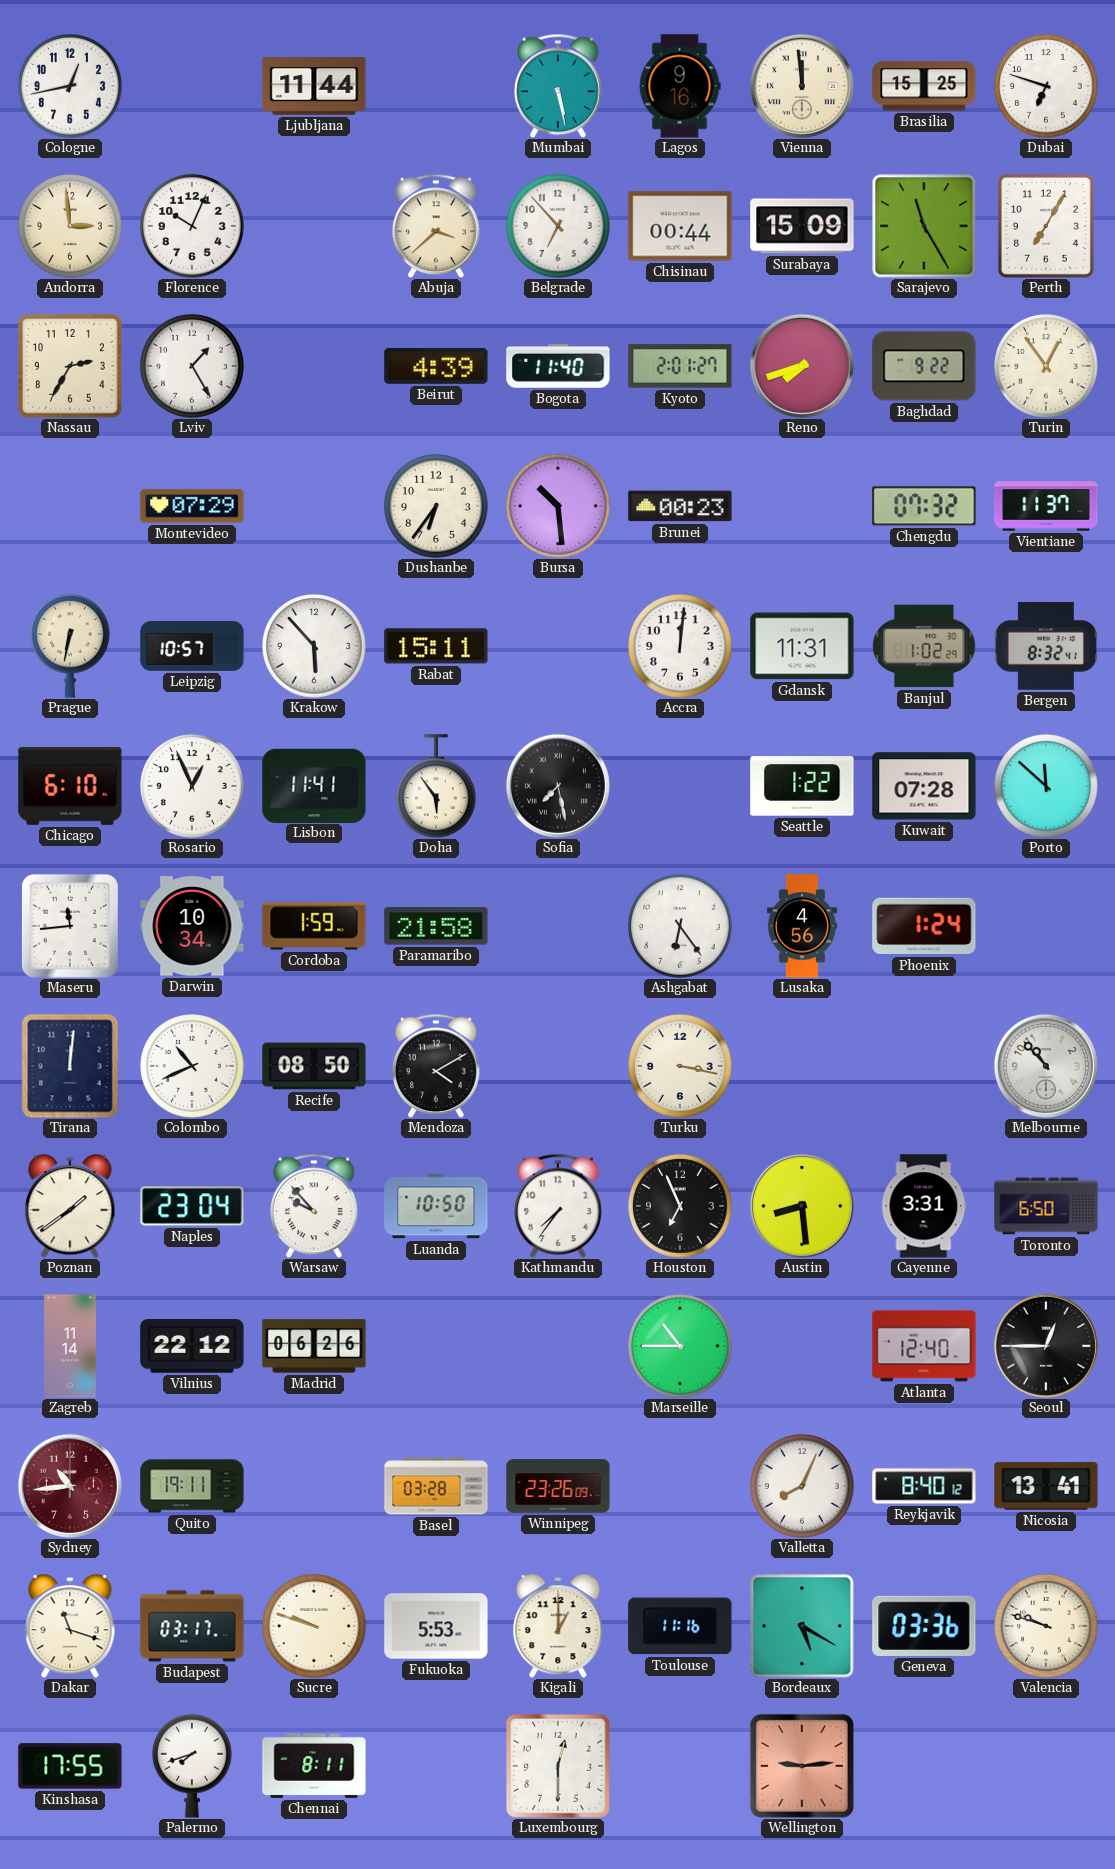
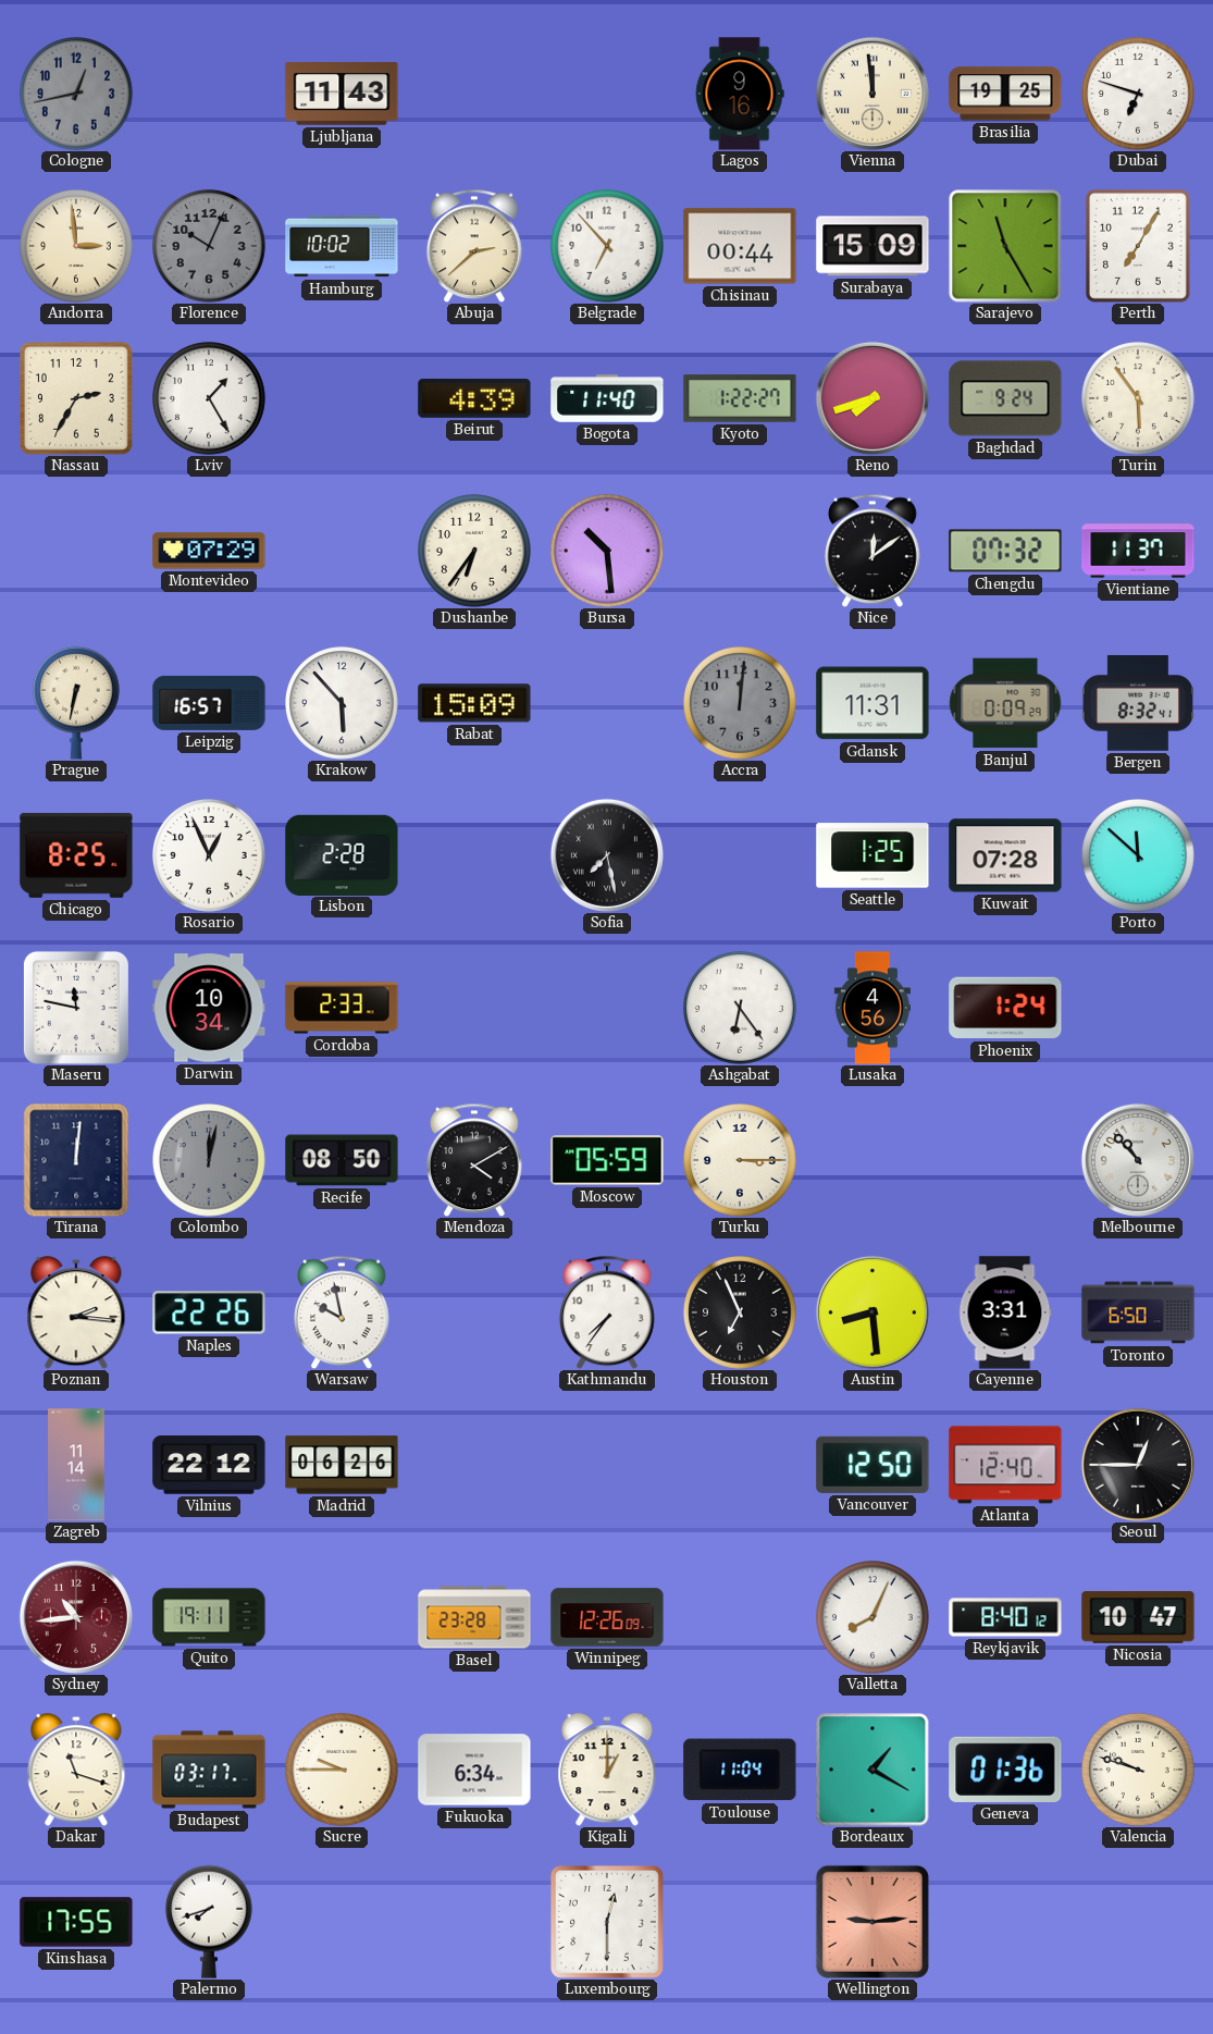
Cologne dial: white -> grey (76, 94)
Ljubljana: 11:44 -> 11:43 (342, 94)
Mumbai: 5:28 -> none (559, 86)
Brasilia: 15:25 -> 19:25 (1005, 94)
Florence dial: white -> grey (209, 246)
Hamburg: none -> 10:02 (342, 246)
Abuja: 3:38 -> 2:38 (475, 246)
Kyoto: 2:01 -> 1:22 (740, 398)
Baghdad: 9:22 -> 9:24 (1005, 398)
Turin: 12:54 -> 5:54 (1138, 398)
Brunei: 00:23 -> none (680, 506)
Nice: none -> 12:09 (874, 551)
Leipzig: 10:57 -> 16:57 (209, 703)
Rabat: 15:11 -> 15:09 (474, 703)
Accra dial: white -> grey (740, 703)
Banjul: 1:02 -> 0:09 (1005, 703)
Chicago: 6:10 -> 8:25 (76, 855)
Lisbon: 11:41 -> 2:28 (342, 854)
Doha: 5:54 -> none (437, 786)
Seattle: 1:22 -> 1:25 (872, 855)
Maseru: 11:44 -> 11:47 (76, 1008)
Cordoba: 1:59 -> 2:33 (342, 1008)
Paramaribo: 21:58 -> none (436, 926)
Colombo: 10:41 -> 12:02 (209, 1160)
Colombo dial: white -> grey (209, 1160)
Moscow: none -> 05:59 (607, 1160)
Turku: 3:17 -> 3:15 (740, 1160)
Poznan: 1:39 -> 2:16 (76, 1312)
Naples: 23:04 -> 22:26 (209, 1312)
Warsaw: 9:53 -> 9:58 (343, 1312)
Luanda: 10:50 -> none (436, 1206)
Marseille: 10:45 -> none (680, 1346)
Vancouver: none -> 12:50 (872, 1465)
Basel: 03:28 -> 23:28 (474, 1617)
Winnipeg: 23:26 -> 12:26 (607, 1617)
Nicosia: 13:41 -> 10:47 (1138, 1617)
Sucre: 9:48 -> 9:45 (342, 1770)
Fukuoka: 5:53 -> 6:34 (474, 1770)
Toulouse: 11:16 -> 11:04 (740, 1770)
Bordeaux: 5:20 -> 1:20 (872, 1770)
Geneva: 03:36 -> 01:36 (1005, 1770)
Chennai: 8:11 -> none (314, 1766)
